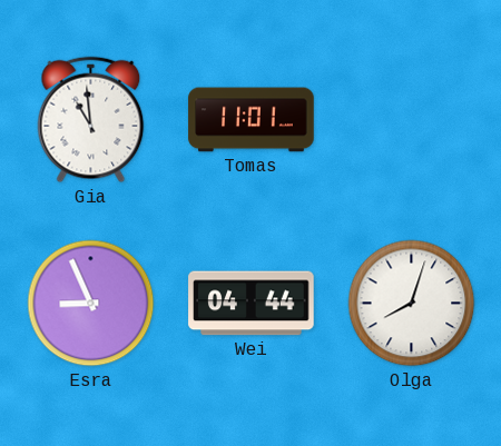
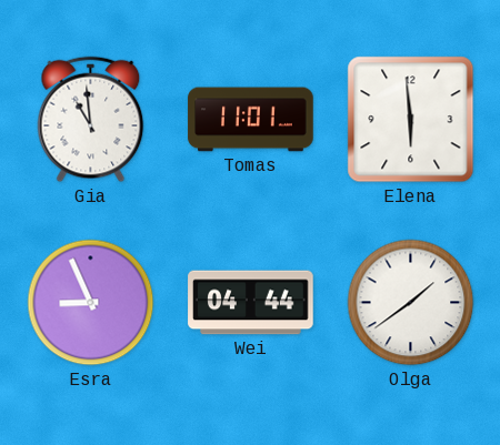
Elena: none -> 5:59 (411, 120)
Olga: 8:03 -> 1:39 (411, 303)
